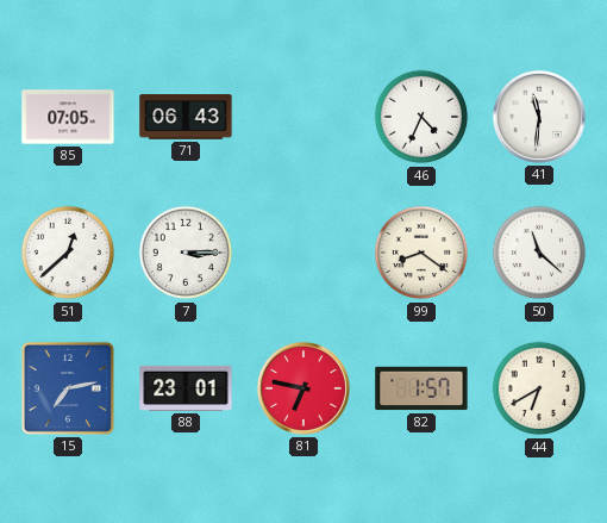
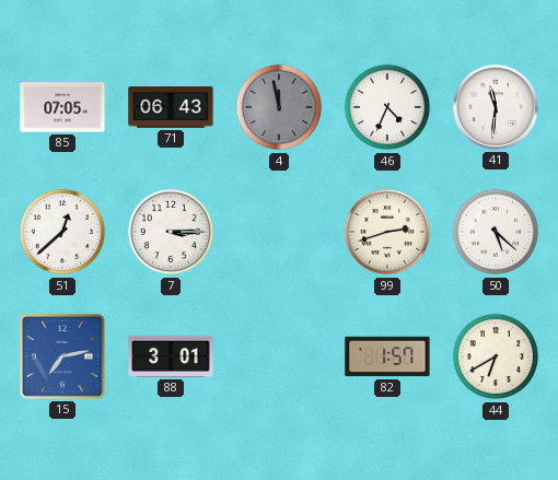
4: none -> 11:58 (279, 107)
99: 8:21 -> 2:42 (387, 232)
50: 11:22 -> 5:22 (496, 232)
88: 23:01 -> 3:01 (171, 356)
81: 6:47 -> none (303, 388)
